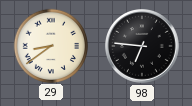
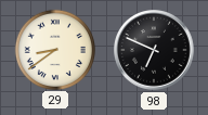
98: 6:46 -> 6:49 (155, 51)
